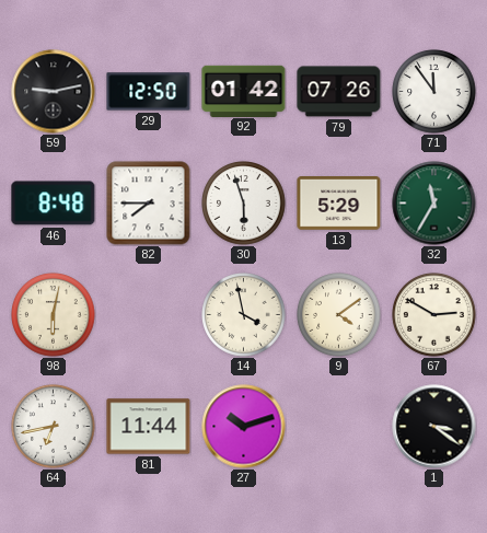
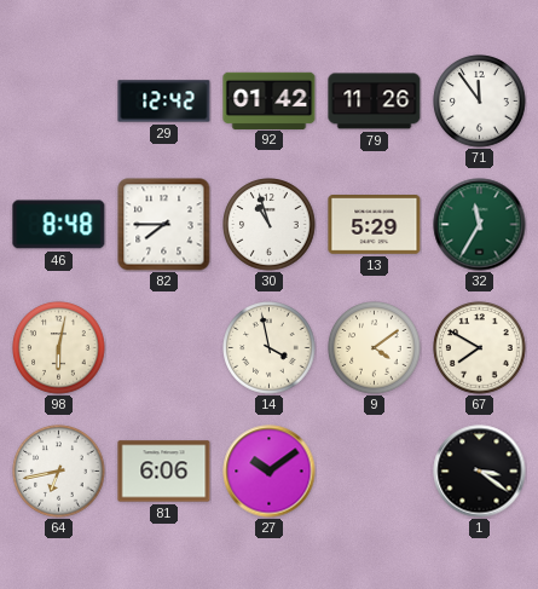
59: 9:13 -> none (54, 92)
29: 12:50 -> 12:42 (164, 102)
79: 07:26 -> 11:26 (375, 102)
30: 5:57 -> 10:57 (270, 225)
67: 2:50 -> 7:50 (480, 348)
81: 11:44 -> 6:06 (164, 472)
27: 10:12 -> 10:09 (270, 472)
